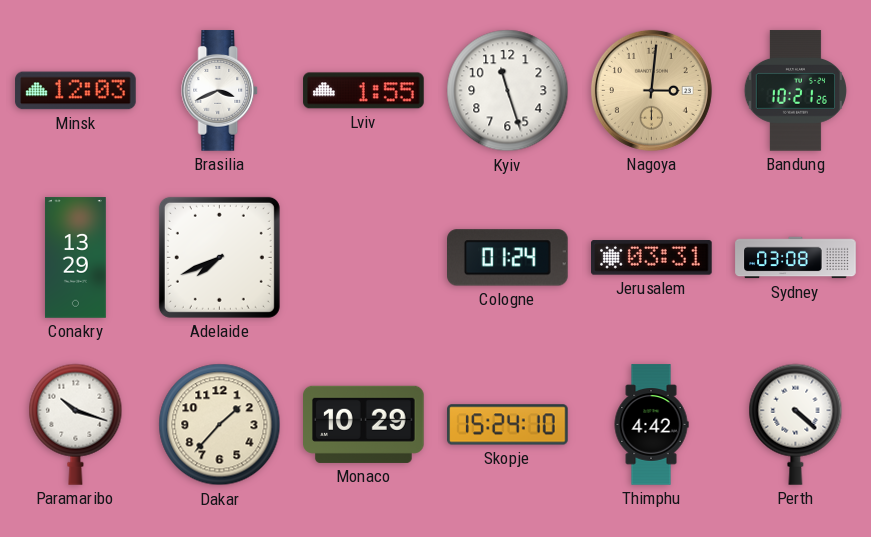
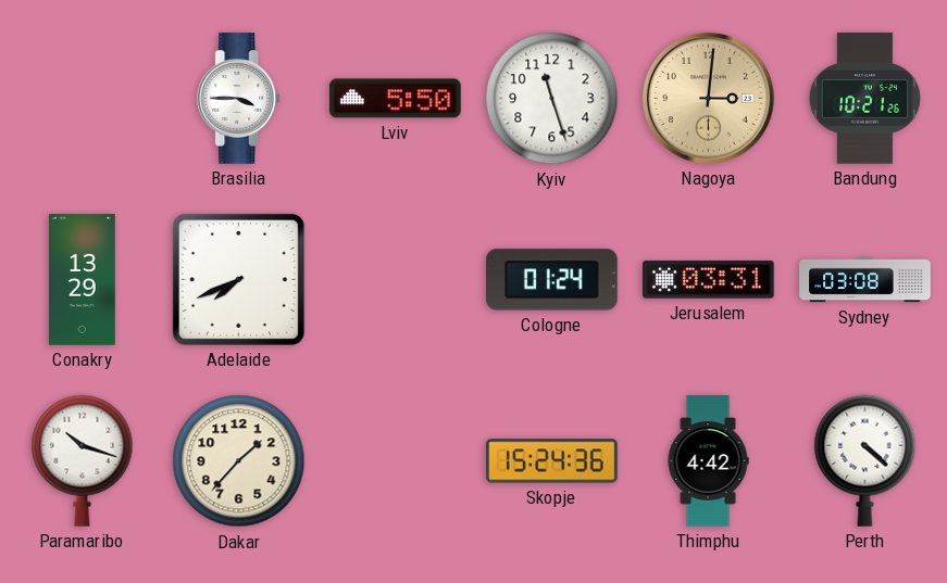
Minsk: 12:03 -> none (76, 91)
Brasilia: 3:41 -> 3:45 (239, 99)
Lviv: 1:55 -> 5:50 (396, 99)
Monaco: 10:29 -> none (364, 424)
Skopje: 15:24:10 -> 15:24:36 (552, 461)
